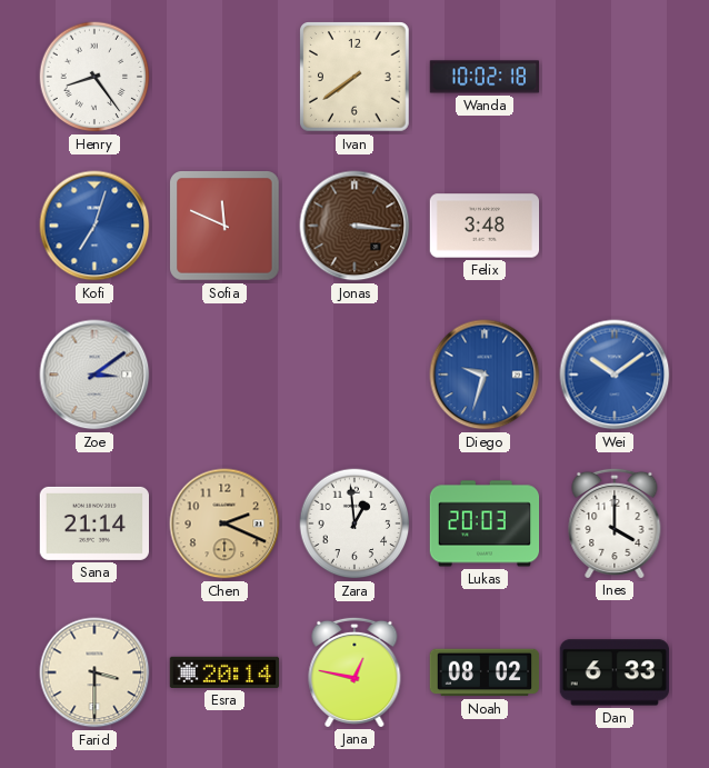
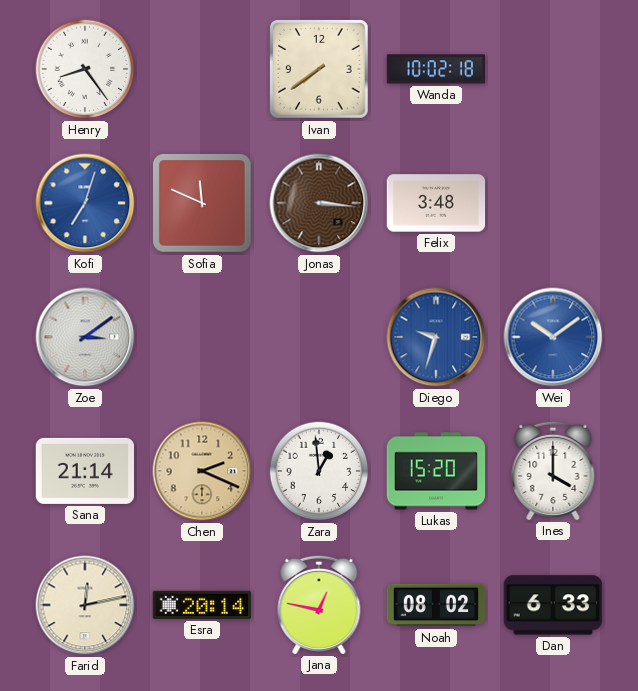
Lukas: 20:03 -> 15:20 (436, 471)
Farid: 3:30 -> 12:13 (85, 605)
